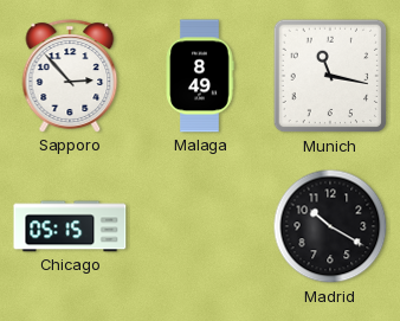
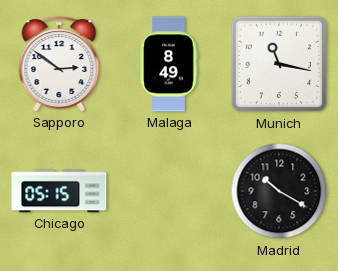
Sapporo: 2:53 -> 2:51 (59, 64)
